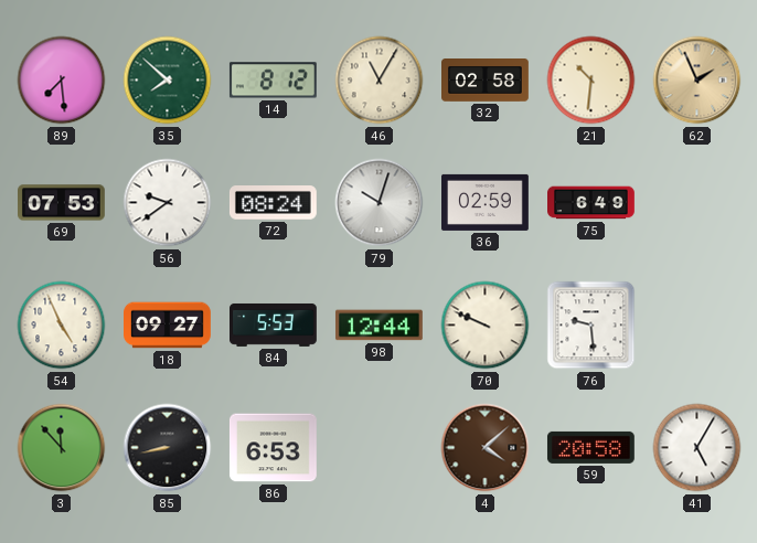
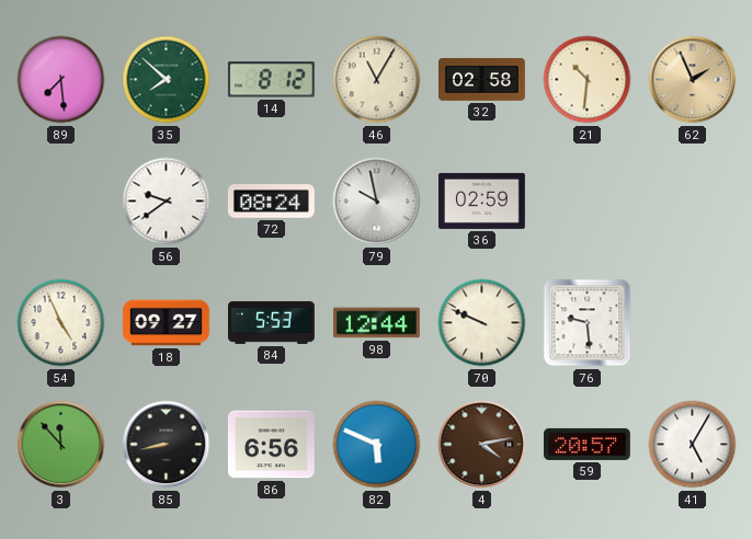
69: 07:53 -> none (62, 203)
79: 10:03 -> 9:58 (377, 202)
75: 6:49 -> none (591, 203)
86: 6:53 -> 6:56 (272, 445)
82: none -> 5:49 (377, 445)
4: 4:08 -> 4:13 (482, 445)
59: 20:58 -> 20:57 (588, 444)
